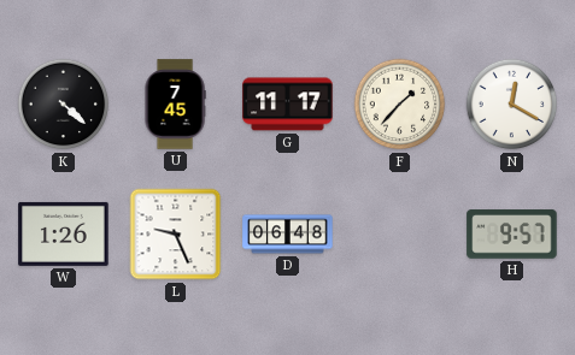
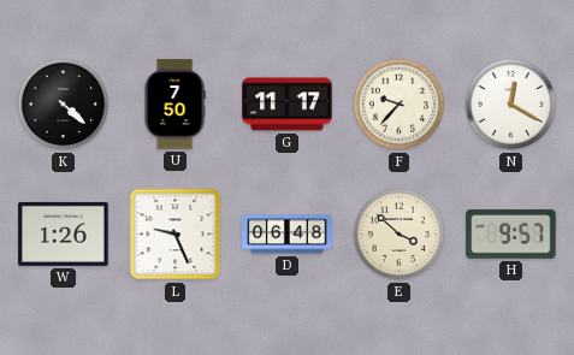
U: 7:45 -> 7:50 (174, 105)
F: 1:37 -> 9:37 (400, 105)
E: none -> 3:52 (400, 235)
